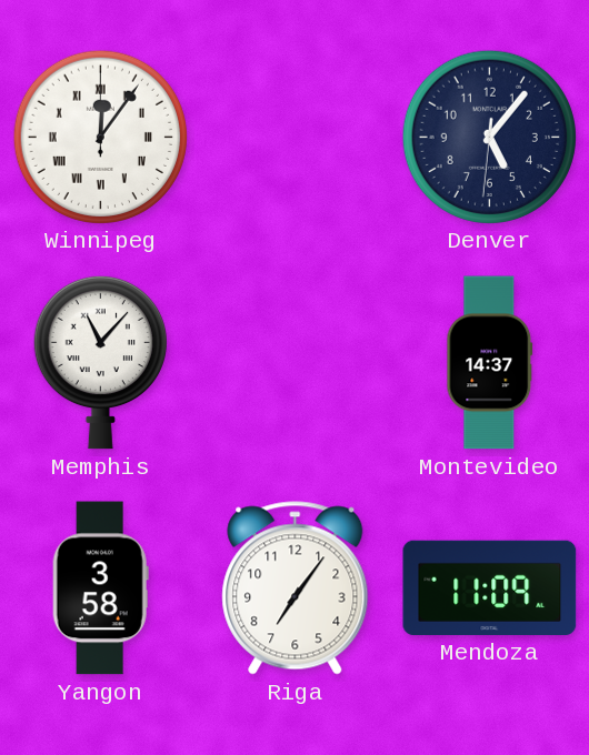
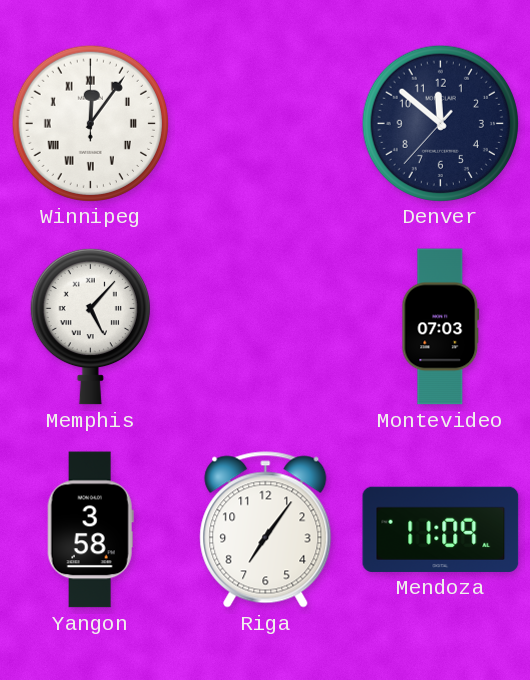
Denver: 5:06 -> 11:51 (440, 123)
Memphis: 11:07 -> 5:07 (90, 326)
Montevideo: 14:37 -> 07:03 (441, 327)
